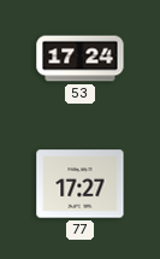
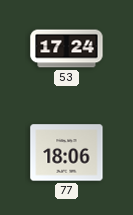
77: 17:27 -> 18:06 (67, 153)
